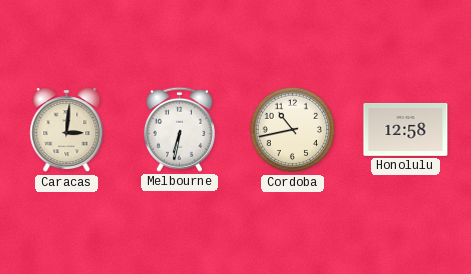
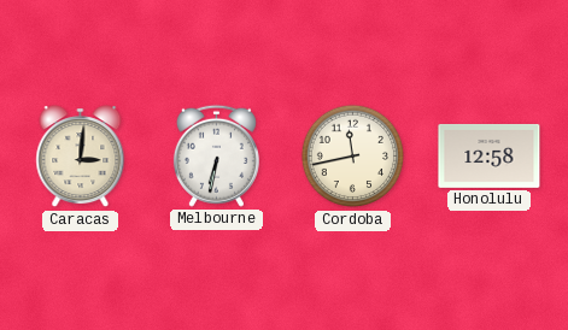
Cordoba: 10:43 -> 11:43 (353, 157)
